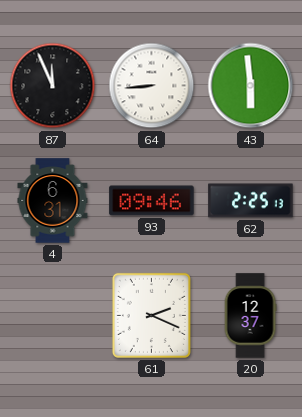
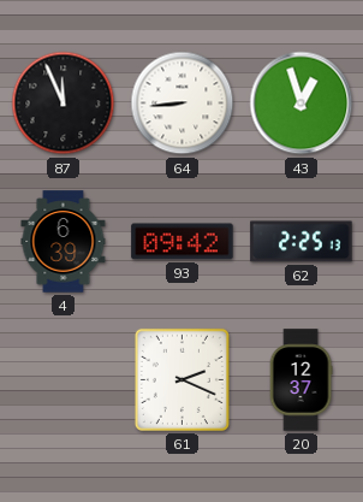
43: 5:59 -> 12:57 (302, 104)
4: 6:31 -> 6:39 (64, 242)
93: 09:46 -> 09:42 (183, 242)
